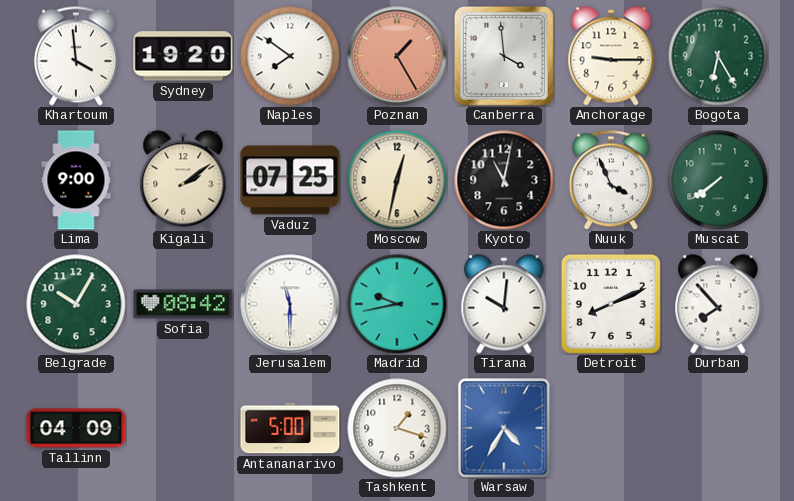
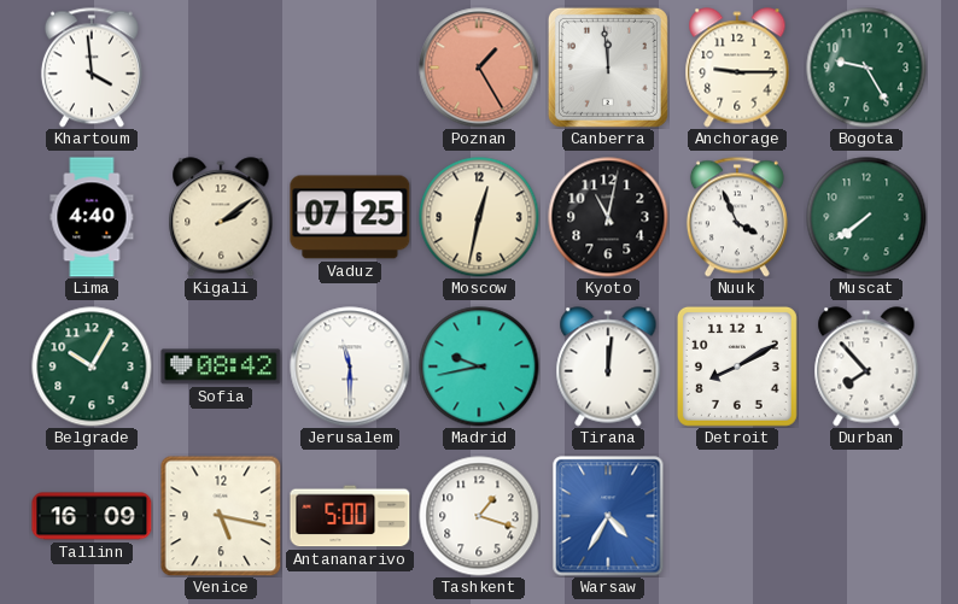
Sydney: 19:20 -> none (183, 56)
Naples: 7:51 -> none (290, 56)
Canberra: 3:59 -> 11:59 (608, 68)
Bogota: 6:25 -> 9:25 (866, 68)
Lima: 9:00 -> 4:40 (92, 217)
Tirana: 10:01 -> 12:01 (608, 366)
Detroit: 8:11 -> 8:10 (737, 366)
Tallinn: 04:09 -> 16:09 (92, 516)
Venice: none -> 5:17 (221, 516)
